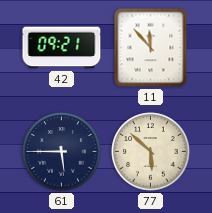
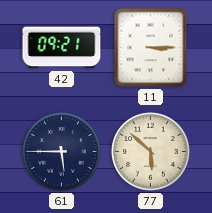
11: 11:53 -> 3:15 (151, 48)
